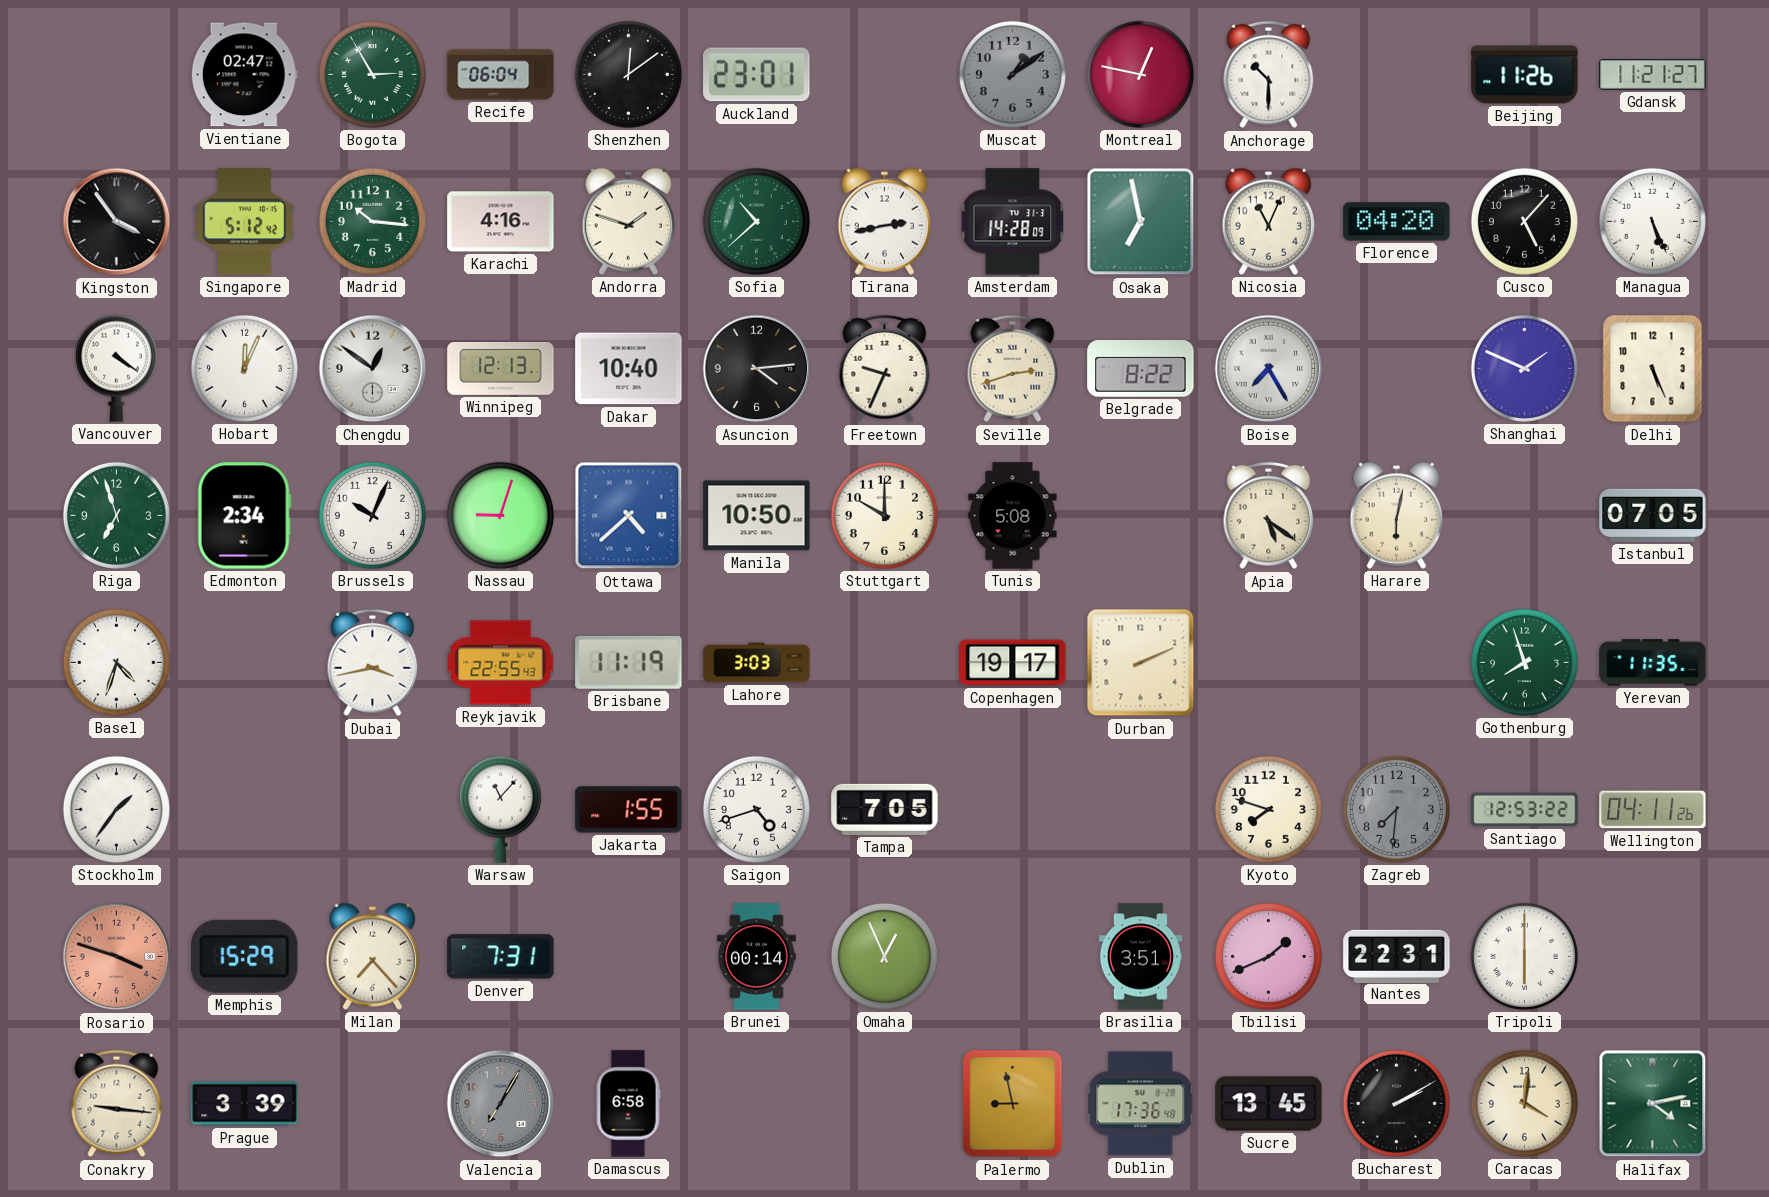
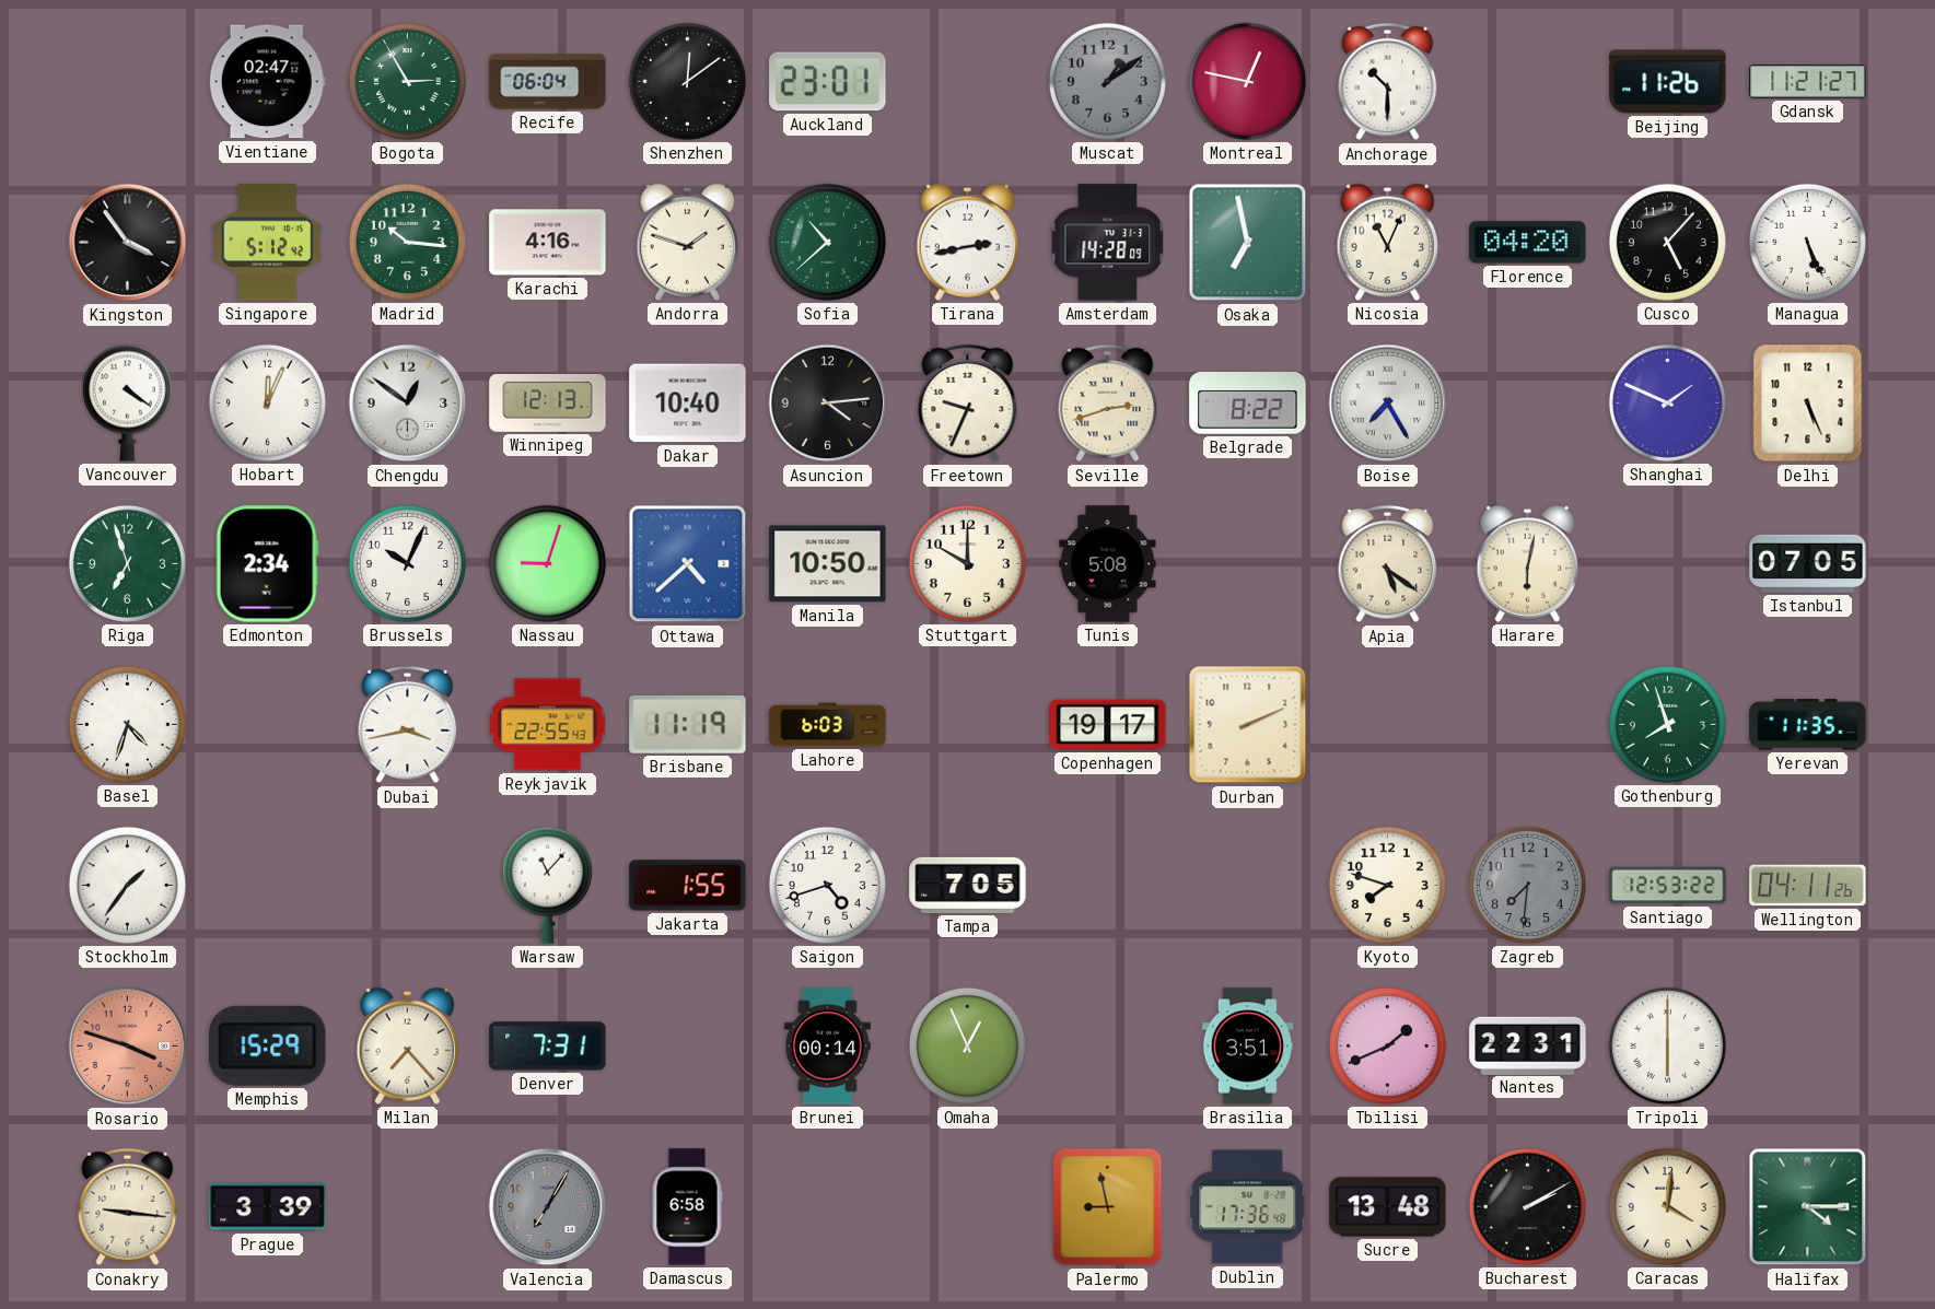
Lahore: 3:03 -> 6:03 (828, 725)
Sucre: 13:45 -> 13:48 (1388, 1207)
Halifax: 4:13 -> 4:15 (1808, 1207)
